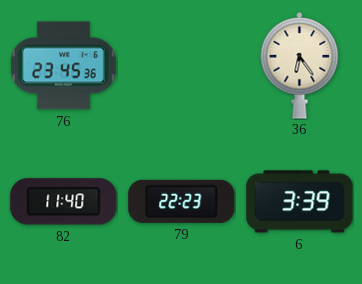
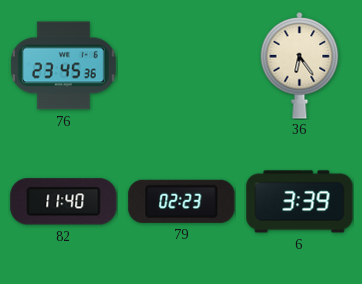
79: 22:23 -> 02:23 (182, 201)
